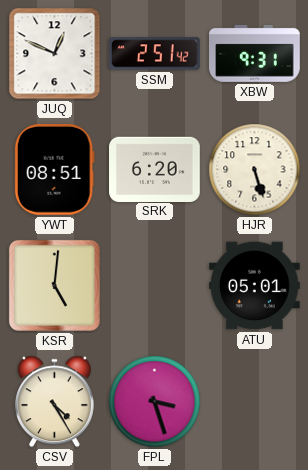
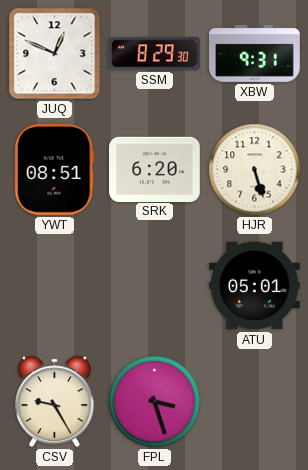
SSM: 2:51 -> 8:29 (155, 54)
KSR: 5:01 -> none (54, 285)
CSV: 4:25 -> 9:25 (54, 402)
